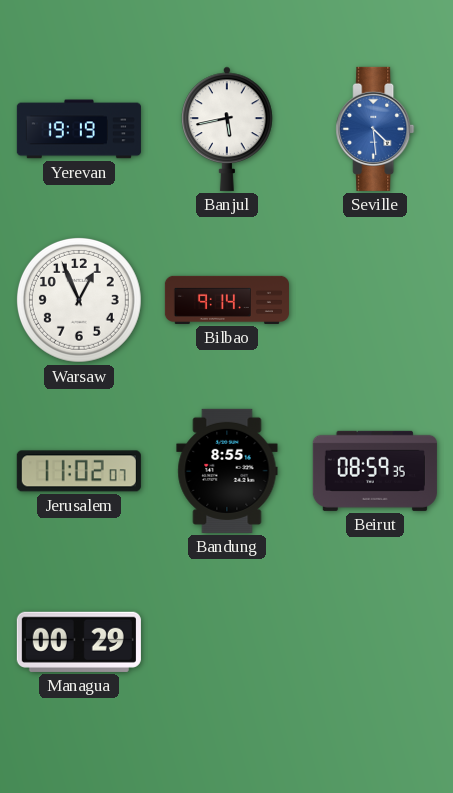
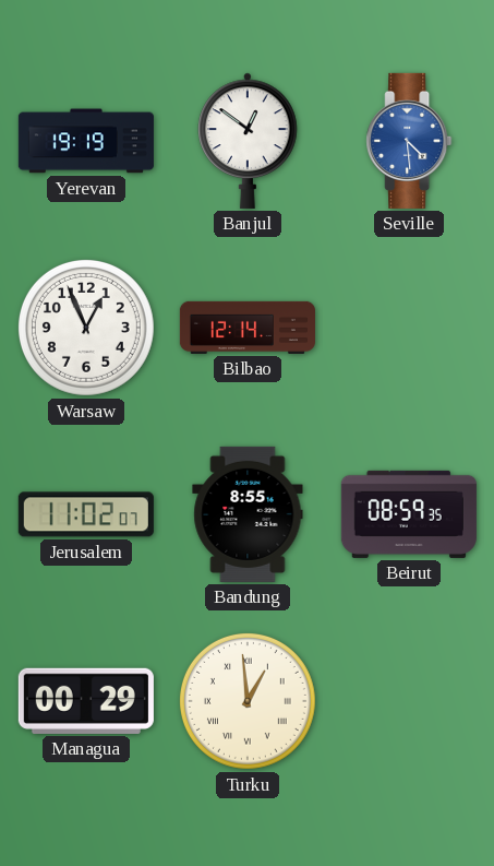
Banjul: 5:43 -> 12:51 (248, 141)
Bilbao: 9:14 -> 12:14 (248, 328)
Turku: none -> 12:59 (248, 701)
